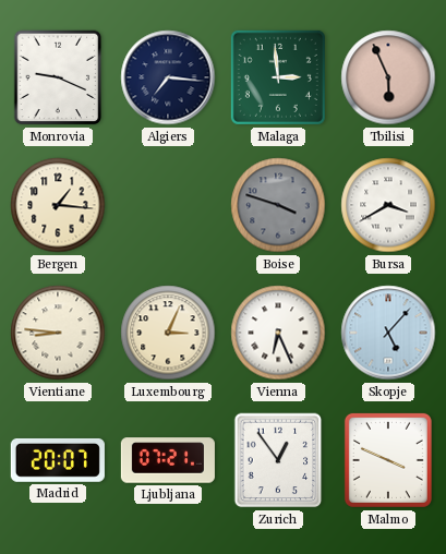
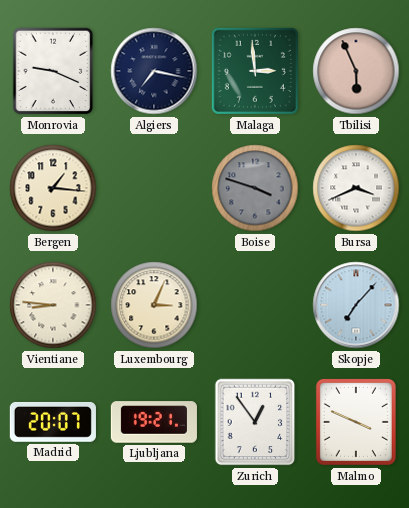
Algiers: 7:16 -> 7:17 (154, 71)
Bursa: 3:40 -> 3:41 (356, 188)
Vienna: 6:26 -> none (278, 333)
Skopje: 5:07 -> 7:07 (356, 305)
Ljubljana: 07:21 -> 19:21 (154, 422)
